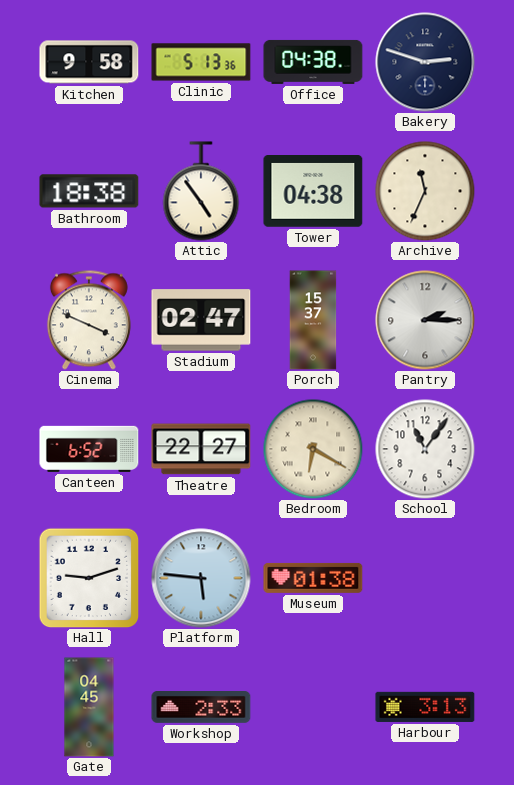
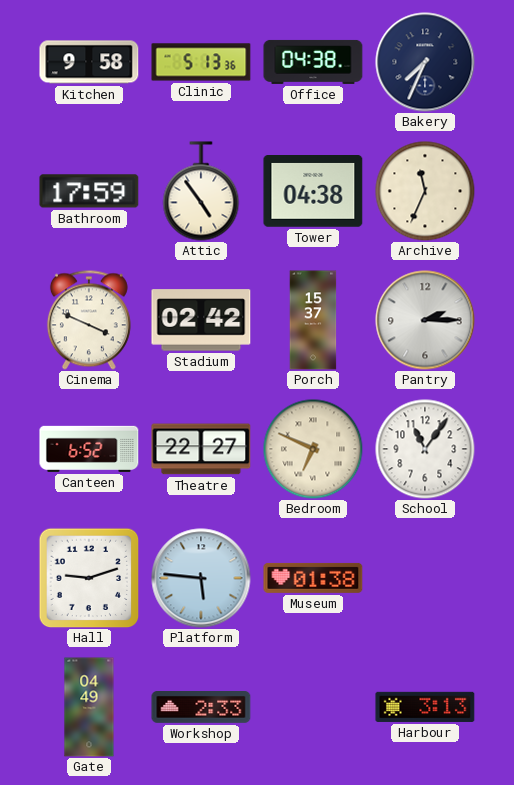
Bakery: 2:48 -> 7:34 (425, 62)
Bathroom: 18:38 -> 17:59 (89, 191)
Stadium: 02:47 -> 02:42 (201, 320)
Bedroom: 6:20 -> 6:49 (313, 449)
Gate: 04:45 -> 04:49 (89, 707)
